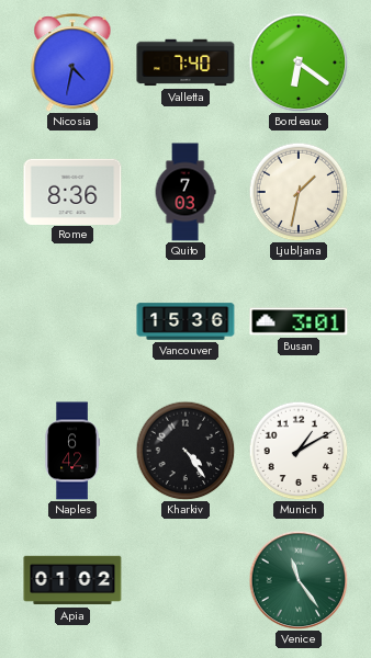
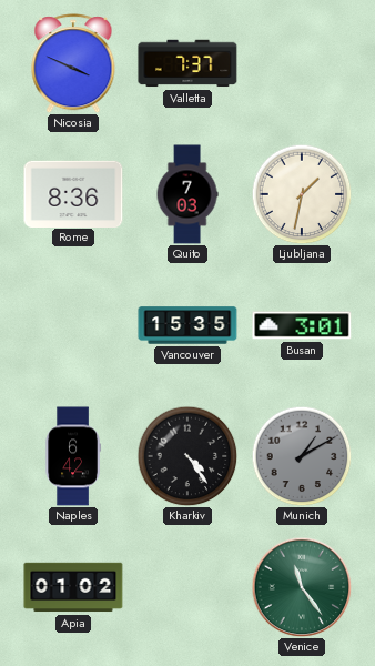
Nicosia: 4:32 -> 3:49 (73, 63)
Valletta: 7:40 -> 7:37 (187, 63)
Bordeaux: 6:21 -> none (299, 63)
Vancouver: 15:36 -> 15:35 (187, 325)
Munich dial: white -> grey (302, 456)
